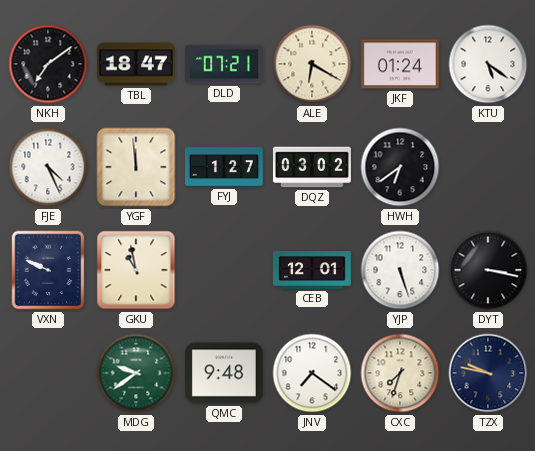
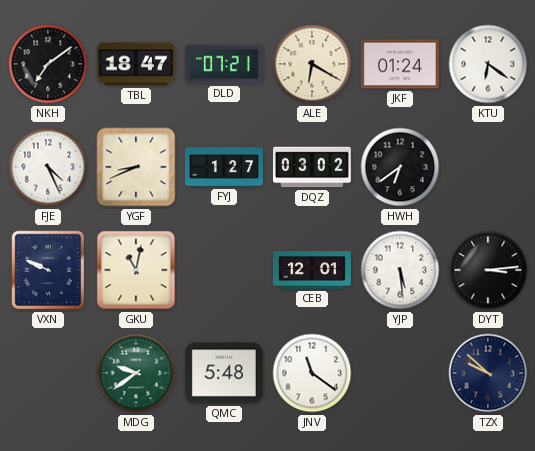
KTU: 5:21 -> 6:21 (488, 64)
YGF: 11:59 -> 8:41 (136, 167)
GKU: 10:58 -> 11:02 (136, 270)
YJP: 5:27 -> 5:29 (400, 270)
DYT: 3:17 -> 3:14 (488, 270)
QMC: 9:48 -> 5:48 (224, 373)
JNV: 7:21 -> 11:21 (312, 373)
CXC: 7:33 -> none (400, 373)
TZX: 9:47 -> 9:52 (488, 373)
